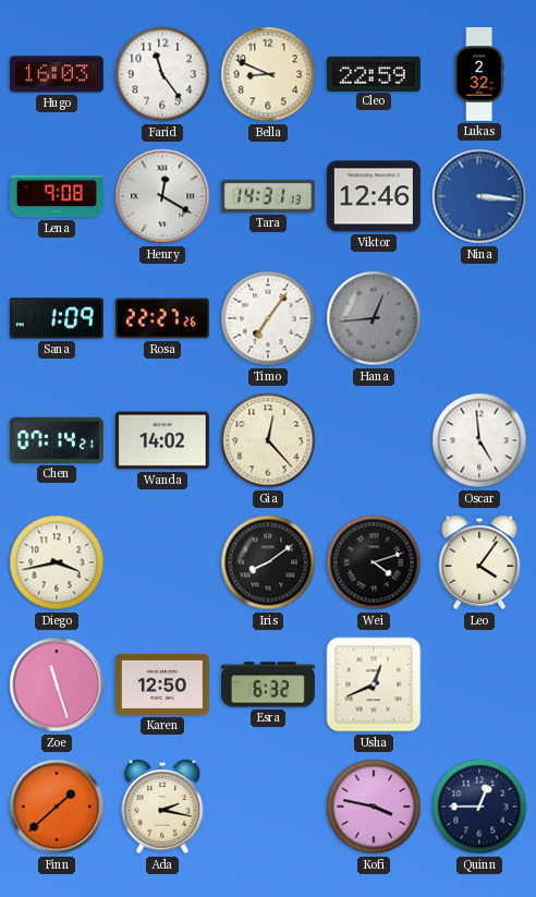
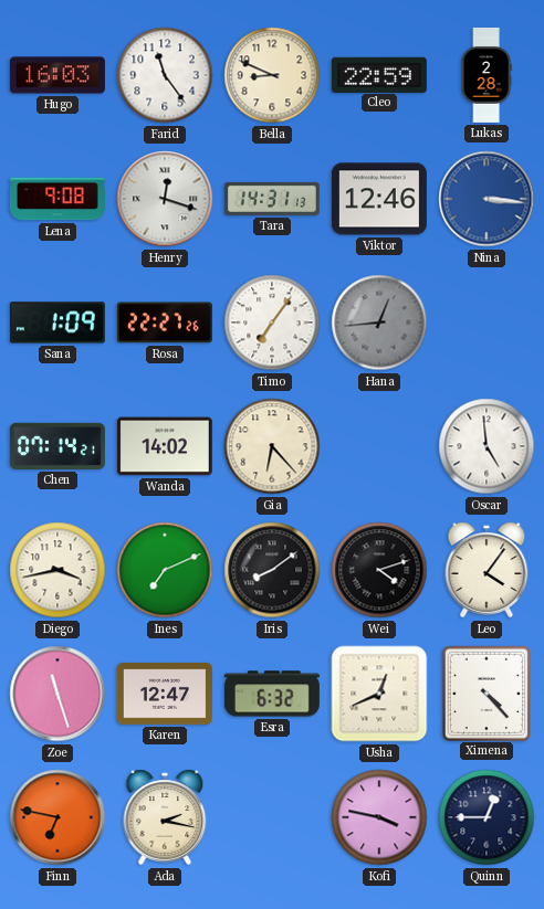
Lukas: 2:32 -> 2:28 (487, 75)
Henry: 12:20 -> 12:18 (165, 199)
Gia: 12:23 -> 6:23 (272, 446)
Ines: none -> 7:11 (165, 570)
Karen: 12:50 -> 12:47 (165, 694)
Ximena: none -> 4:23 (485, 693)
Finn: 1:38 -> 6:47 (57, 817)
